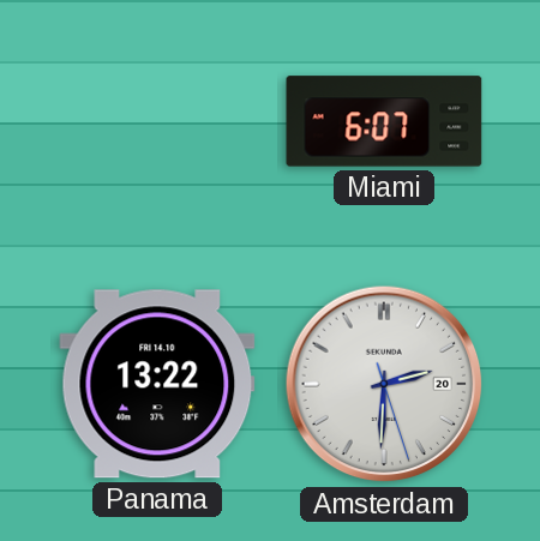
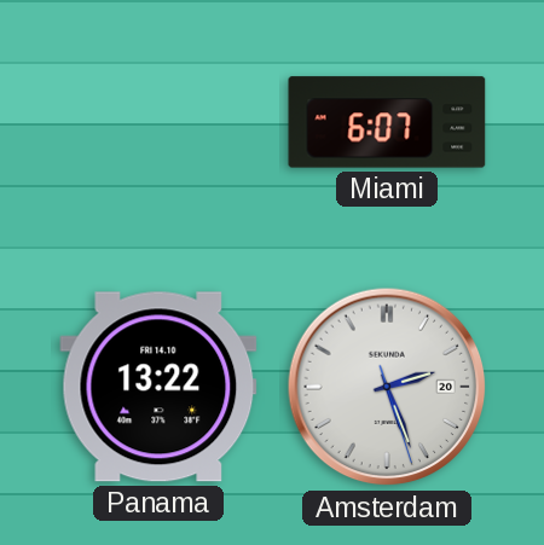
Amsterdam: 2:30 -> 2:26 (387, 387)
